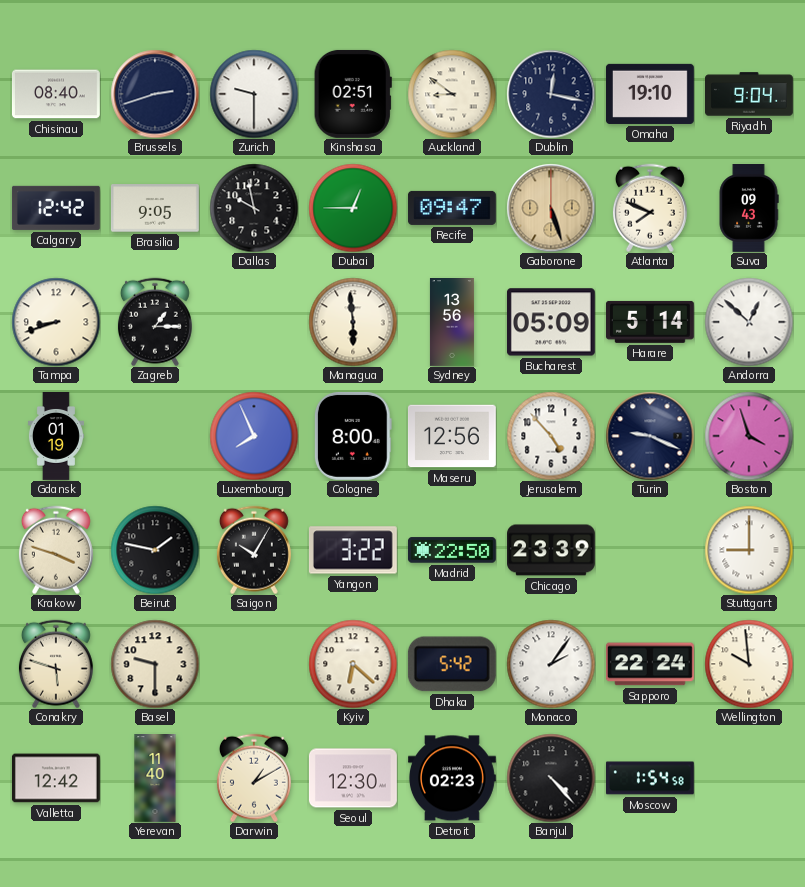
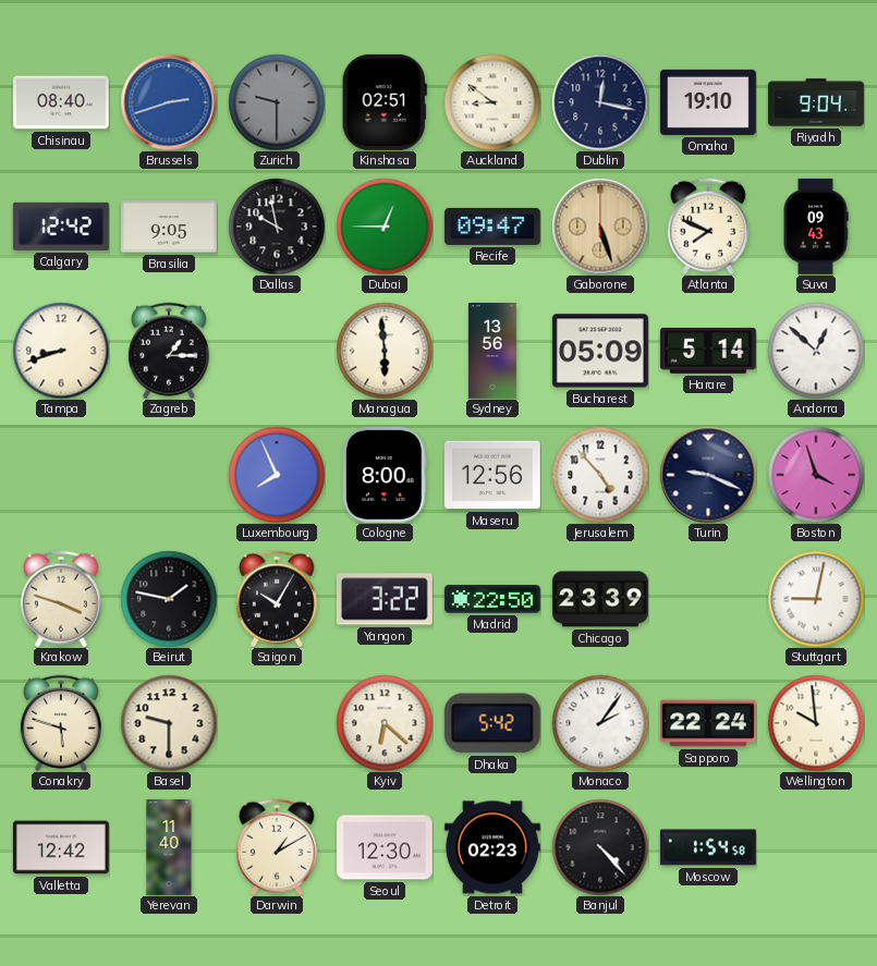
Brussels dial: navy -> blue (169, 102)
Zurich dial: white -> grey (277, 102)
Gdansk: 01:19 -> none (56, 437)
Stuttgart: 9:00 -> 9:02 (816, 599)
